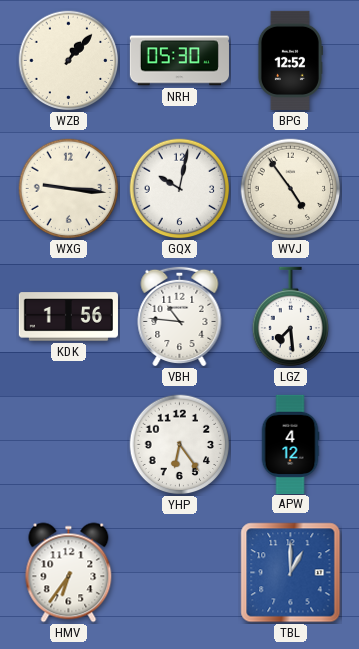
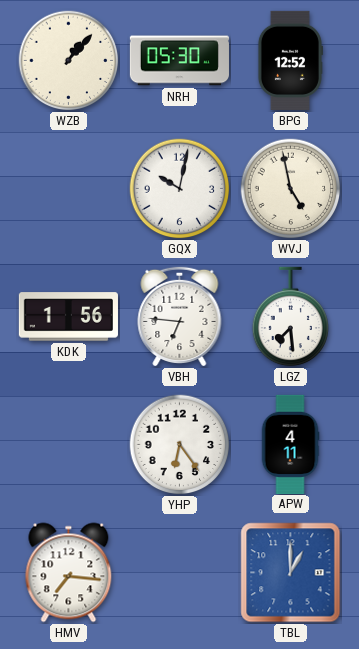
WXG: 9:16 -> none (69, 189)
WVJ: 4:54 -> 4:58 (291, 189)
VBH: 10:46 -> 6:46 (180, 316)
APW: 4:12 -> 4:11 (290, 444)
HMV: 6:36 -> 7:16 (69, 573)
